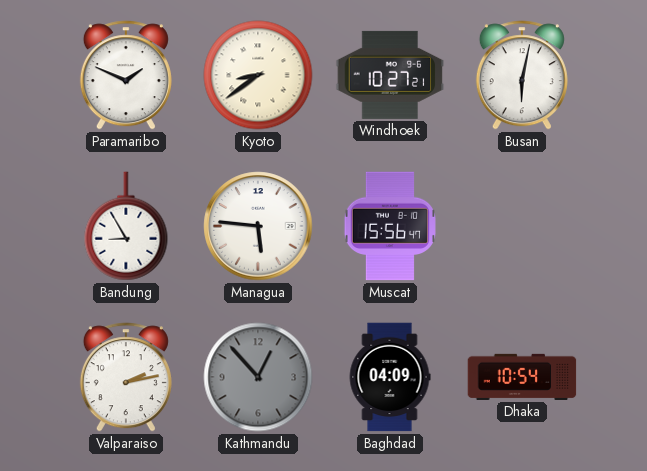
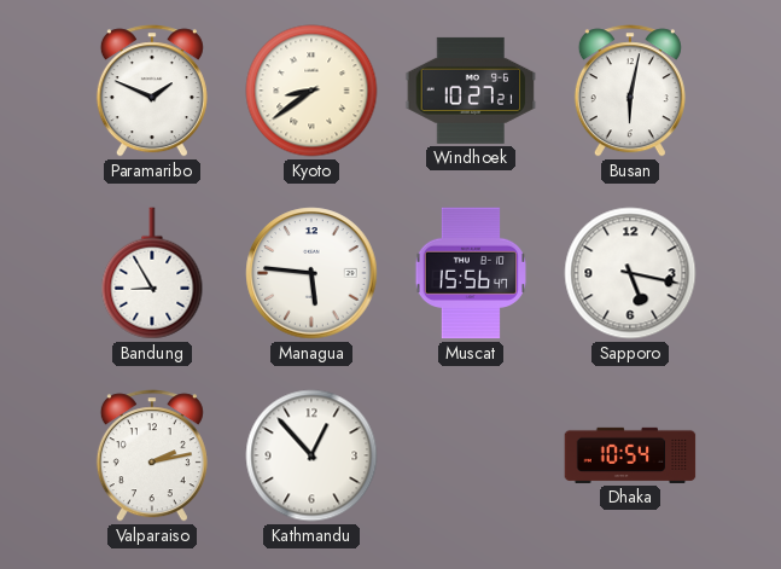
Sapporo: none -> 5:17 (630, 273)
Kathmandu dial: grey -> white (311, 455)
Baghdad: 04:09 -> none (390, 377)
